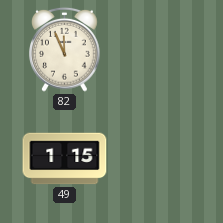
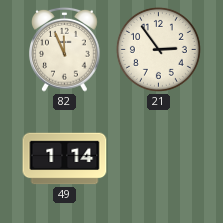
21: none -> 2:54 (158, 49)
49: 1:15 -> 1:14 (65, 159)
